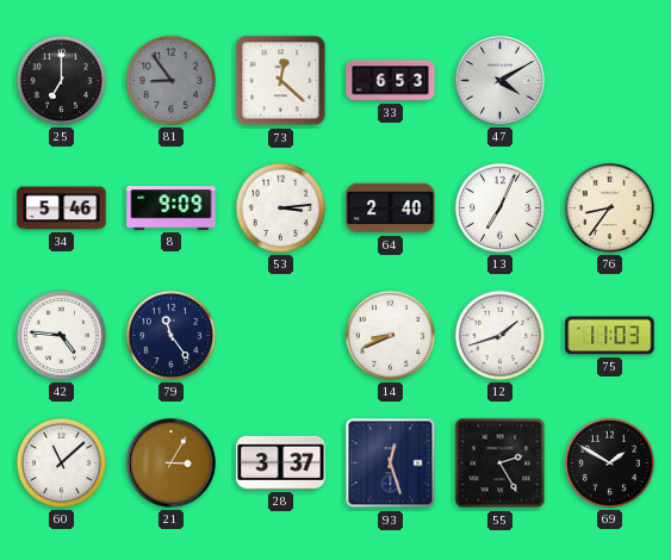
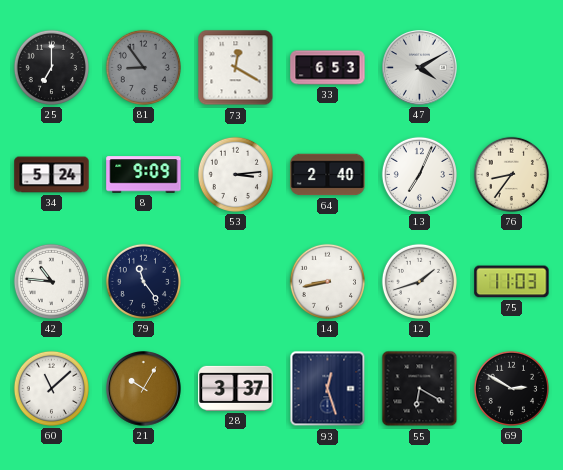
73: 12:22 -> 12:20 (236, 68)
34: 5:46 -> 5:24 (52, 175)
42: 4:46 -> 10:46 (51, 281)
14: 8:41 -> 8:43 (327, 281)
21: 3:05 -> 10:05 (144, 389)
55: 2:25 -> 6:20 (420, 389)
69: 1:50 -> 2:50 (511, 388)
